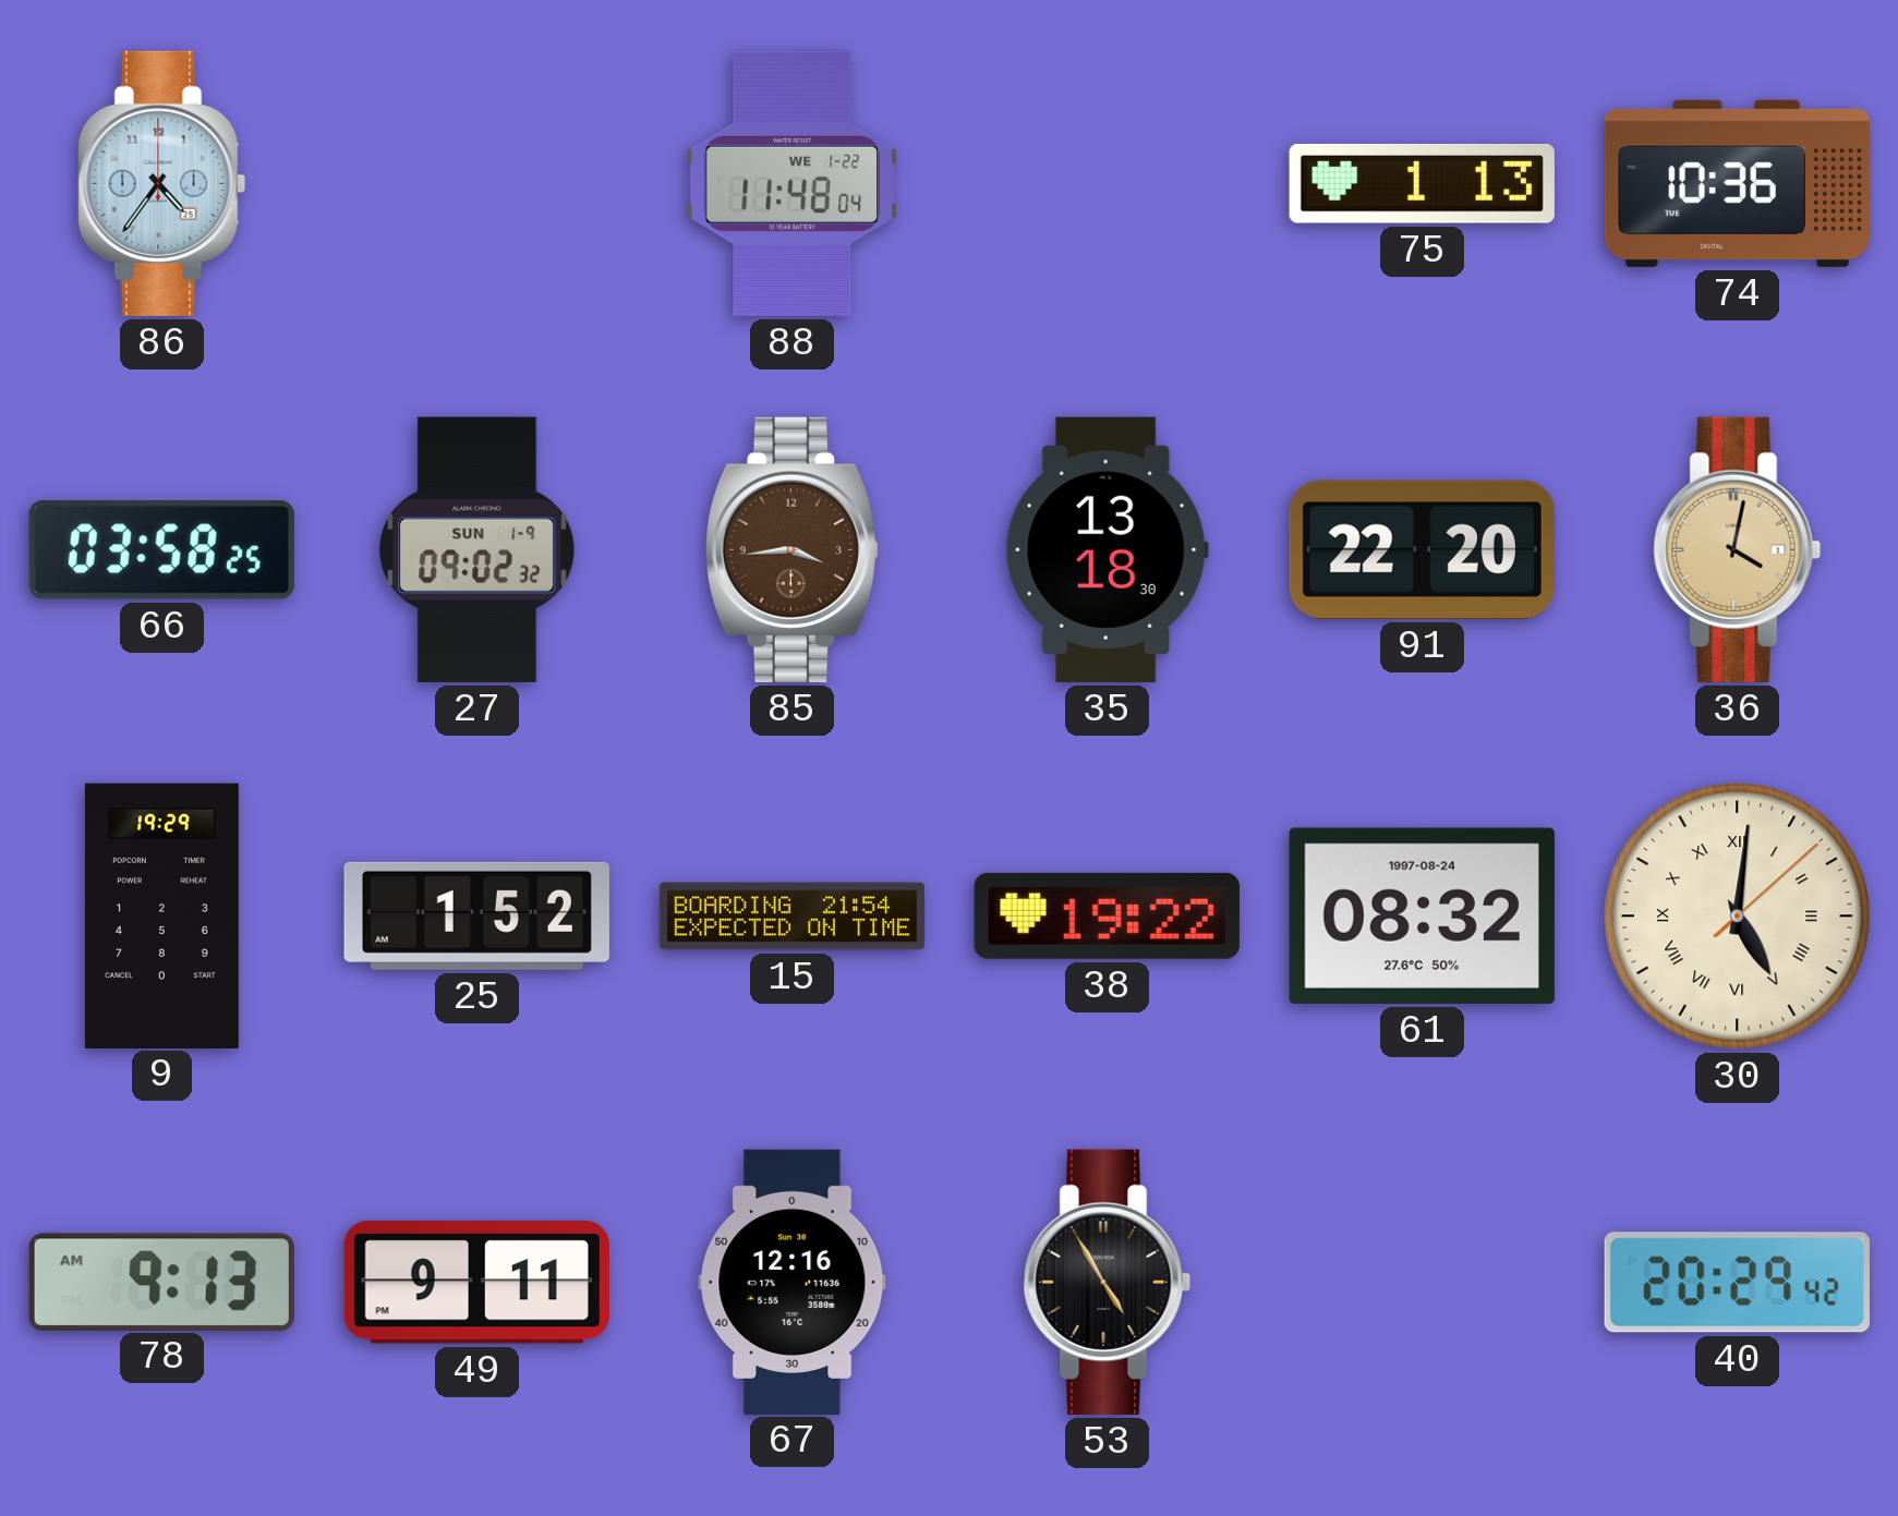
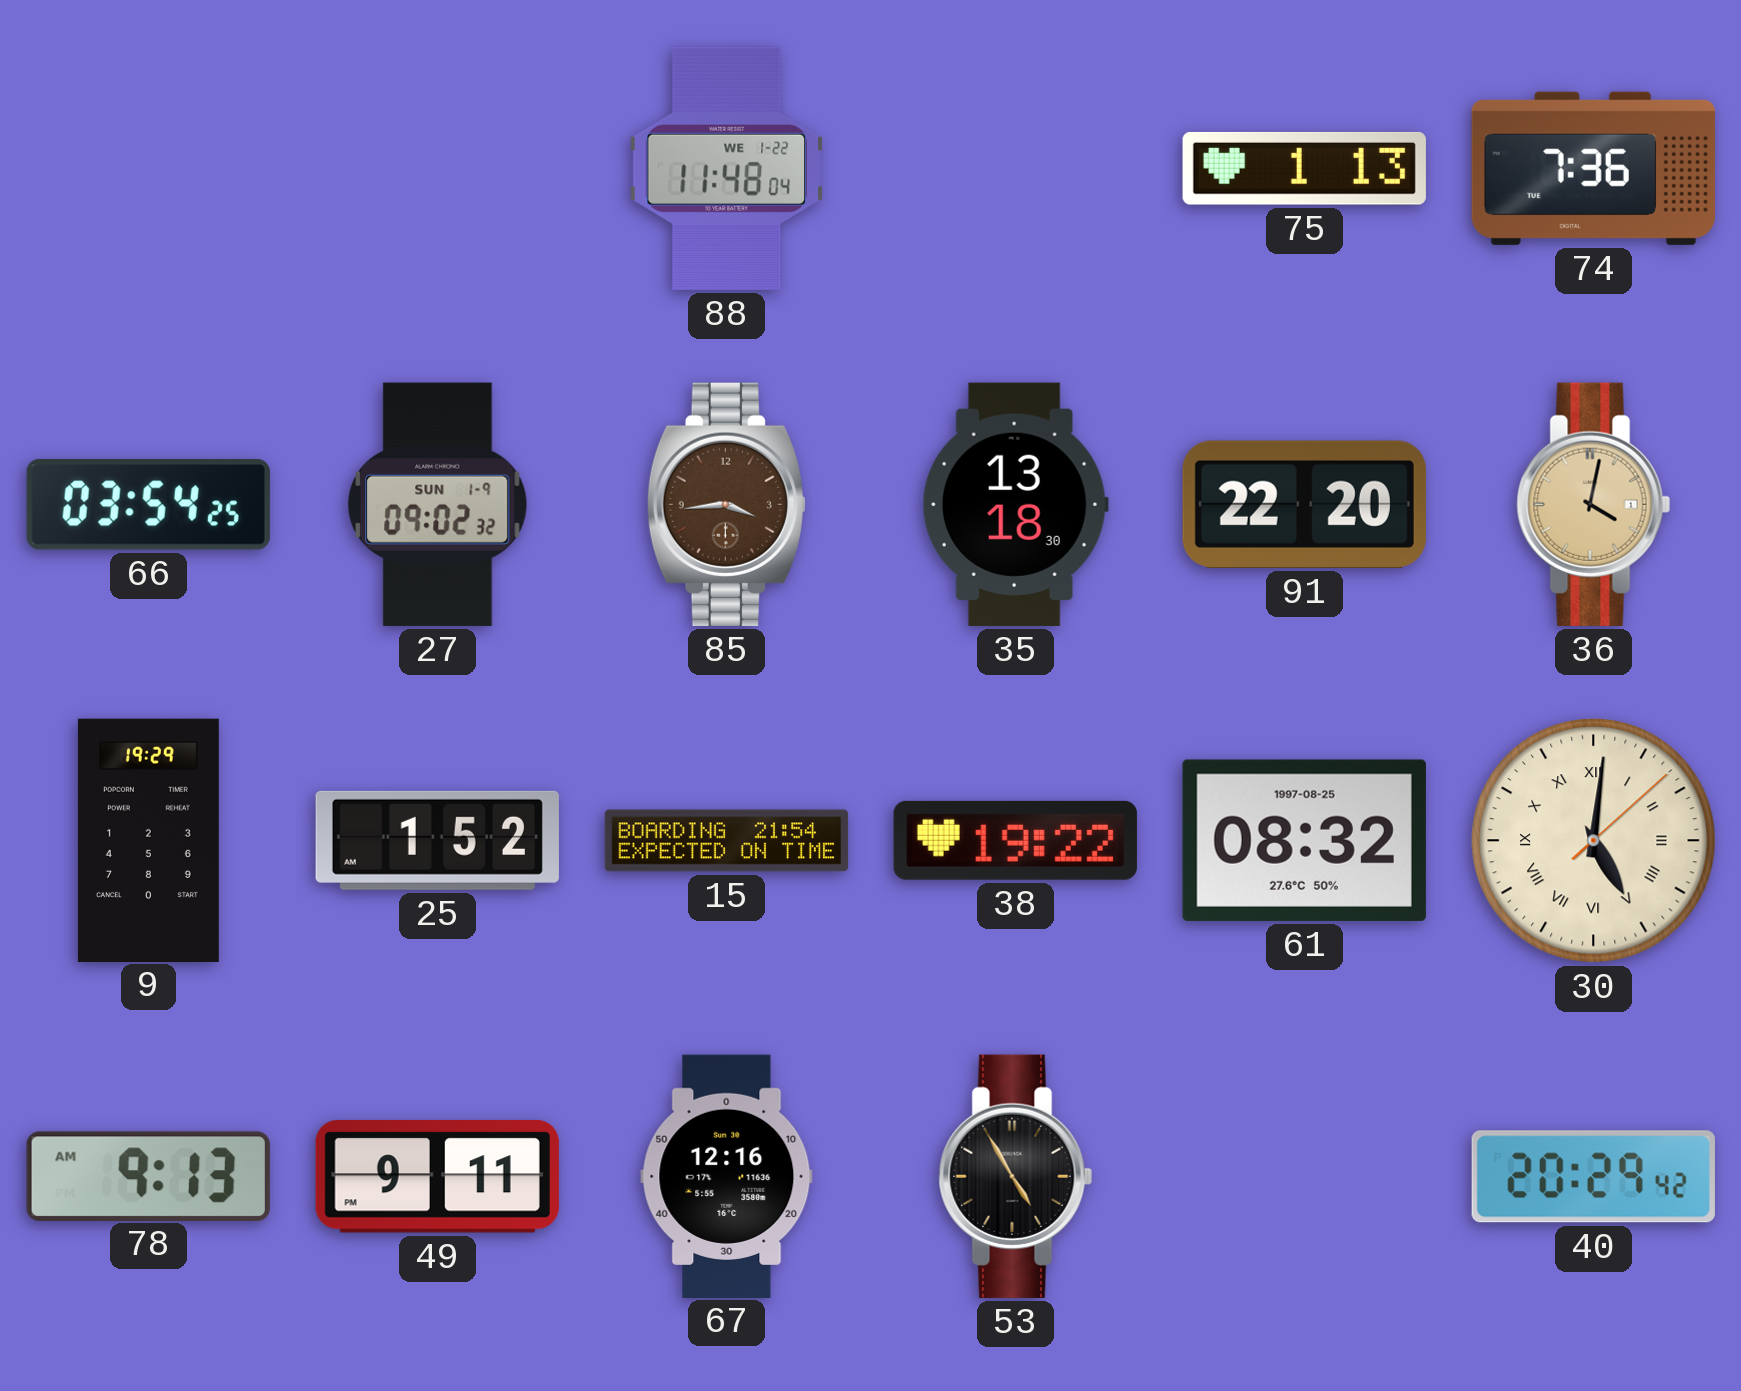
86: 4:36 -> none (162, 183)
74: 10:36 -> 7:36 (1593, 168)
66: 03:58 -> 03:54 (148, 505)
61 date: 1997-08-24 -> 1997-08-25 (1304, 840)
